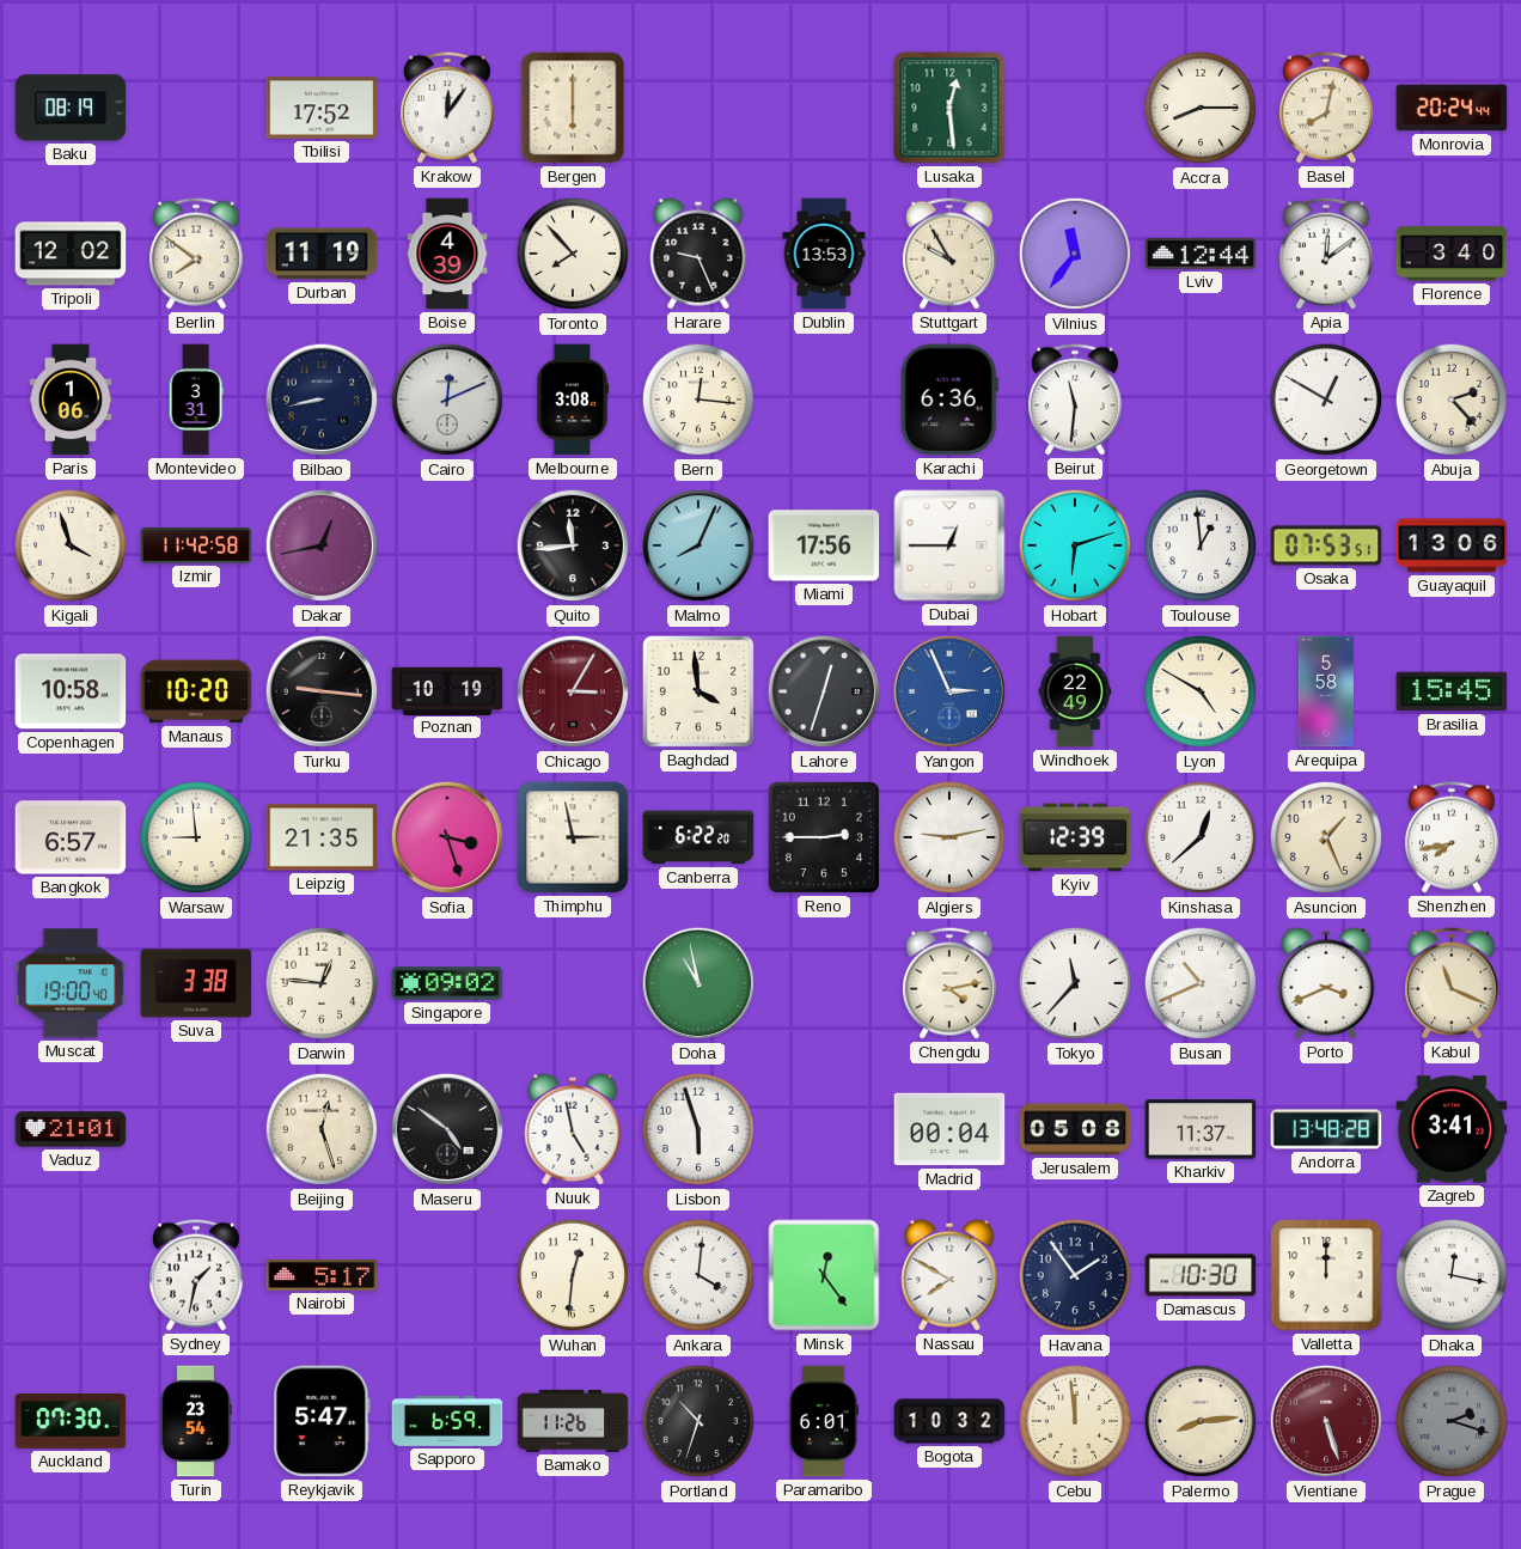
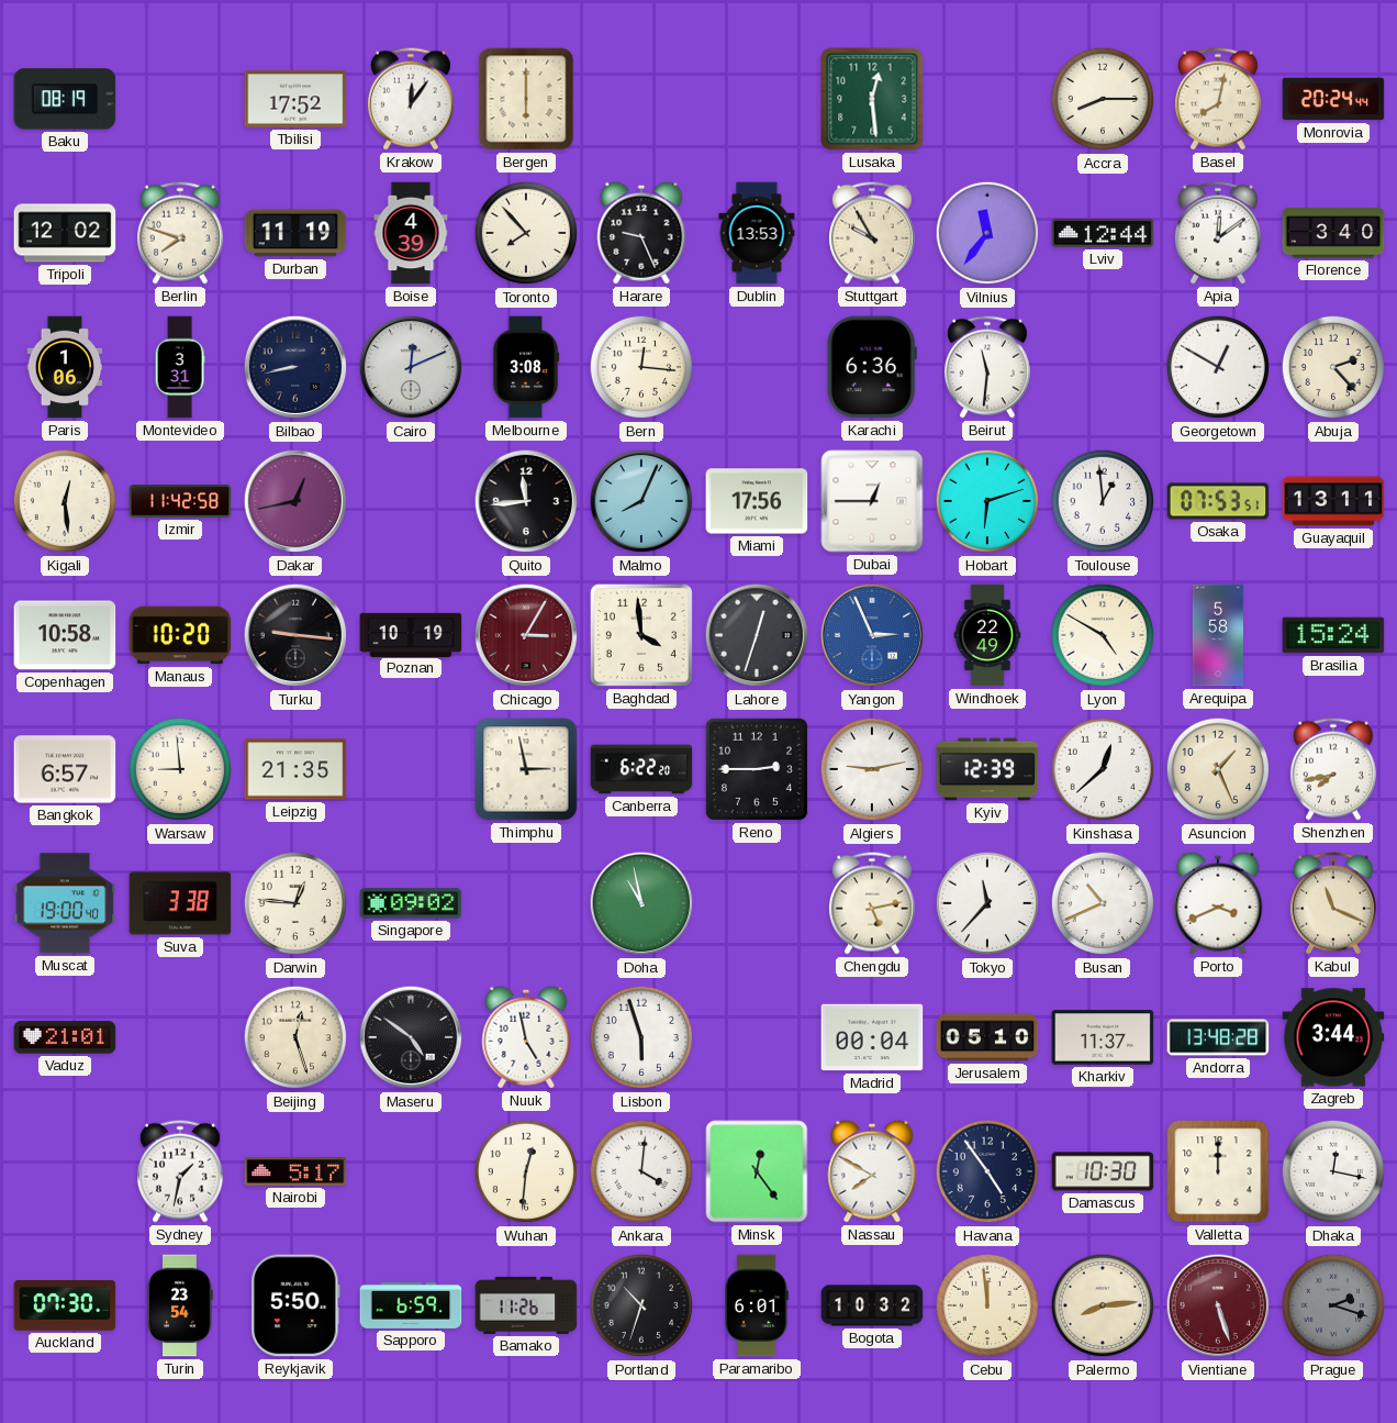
Berlin: 7:51 -> 7:48 (180, 233)
Kigali: 3:57 -> 12:29 (65, 501)
Guayaquil: 13:06 -> 13:11 (1333, 501)
Brasilia: 15:45 -> 15:24 (1333, 635)
Sofia: 3:27 -> none (447, 837)
Chengdu: 4:13 -> 5:13 (872, 903)
Jerusalem: 05:08 -> 05:10 (987, 1037)
Zagreb: 3:41 -> 3:44 (1333, 1037)
Havana: 1:54 -> 4:54 (987, 1171)
Reykjavik: 5:47 -> 5:50 (295, 1305)
